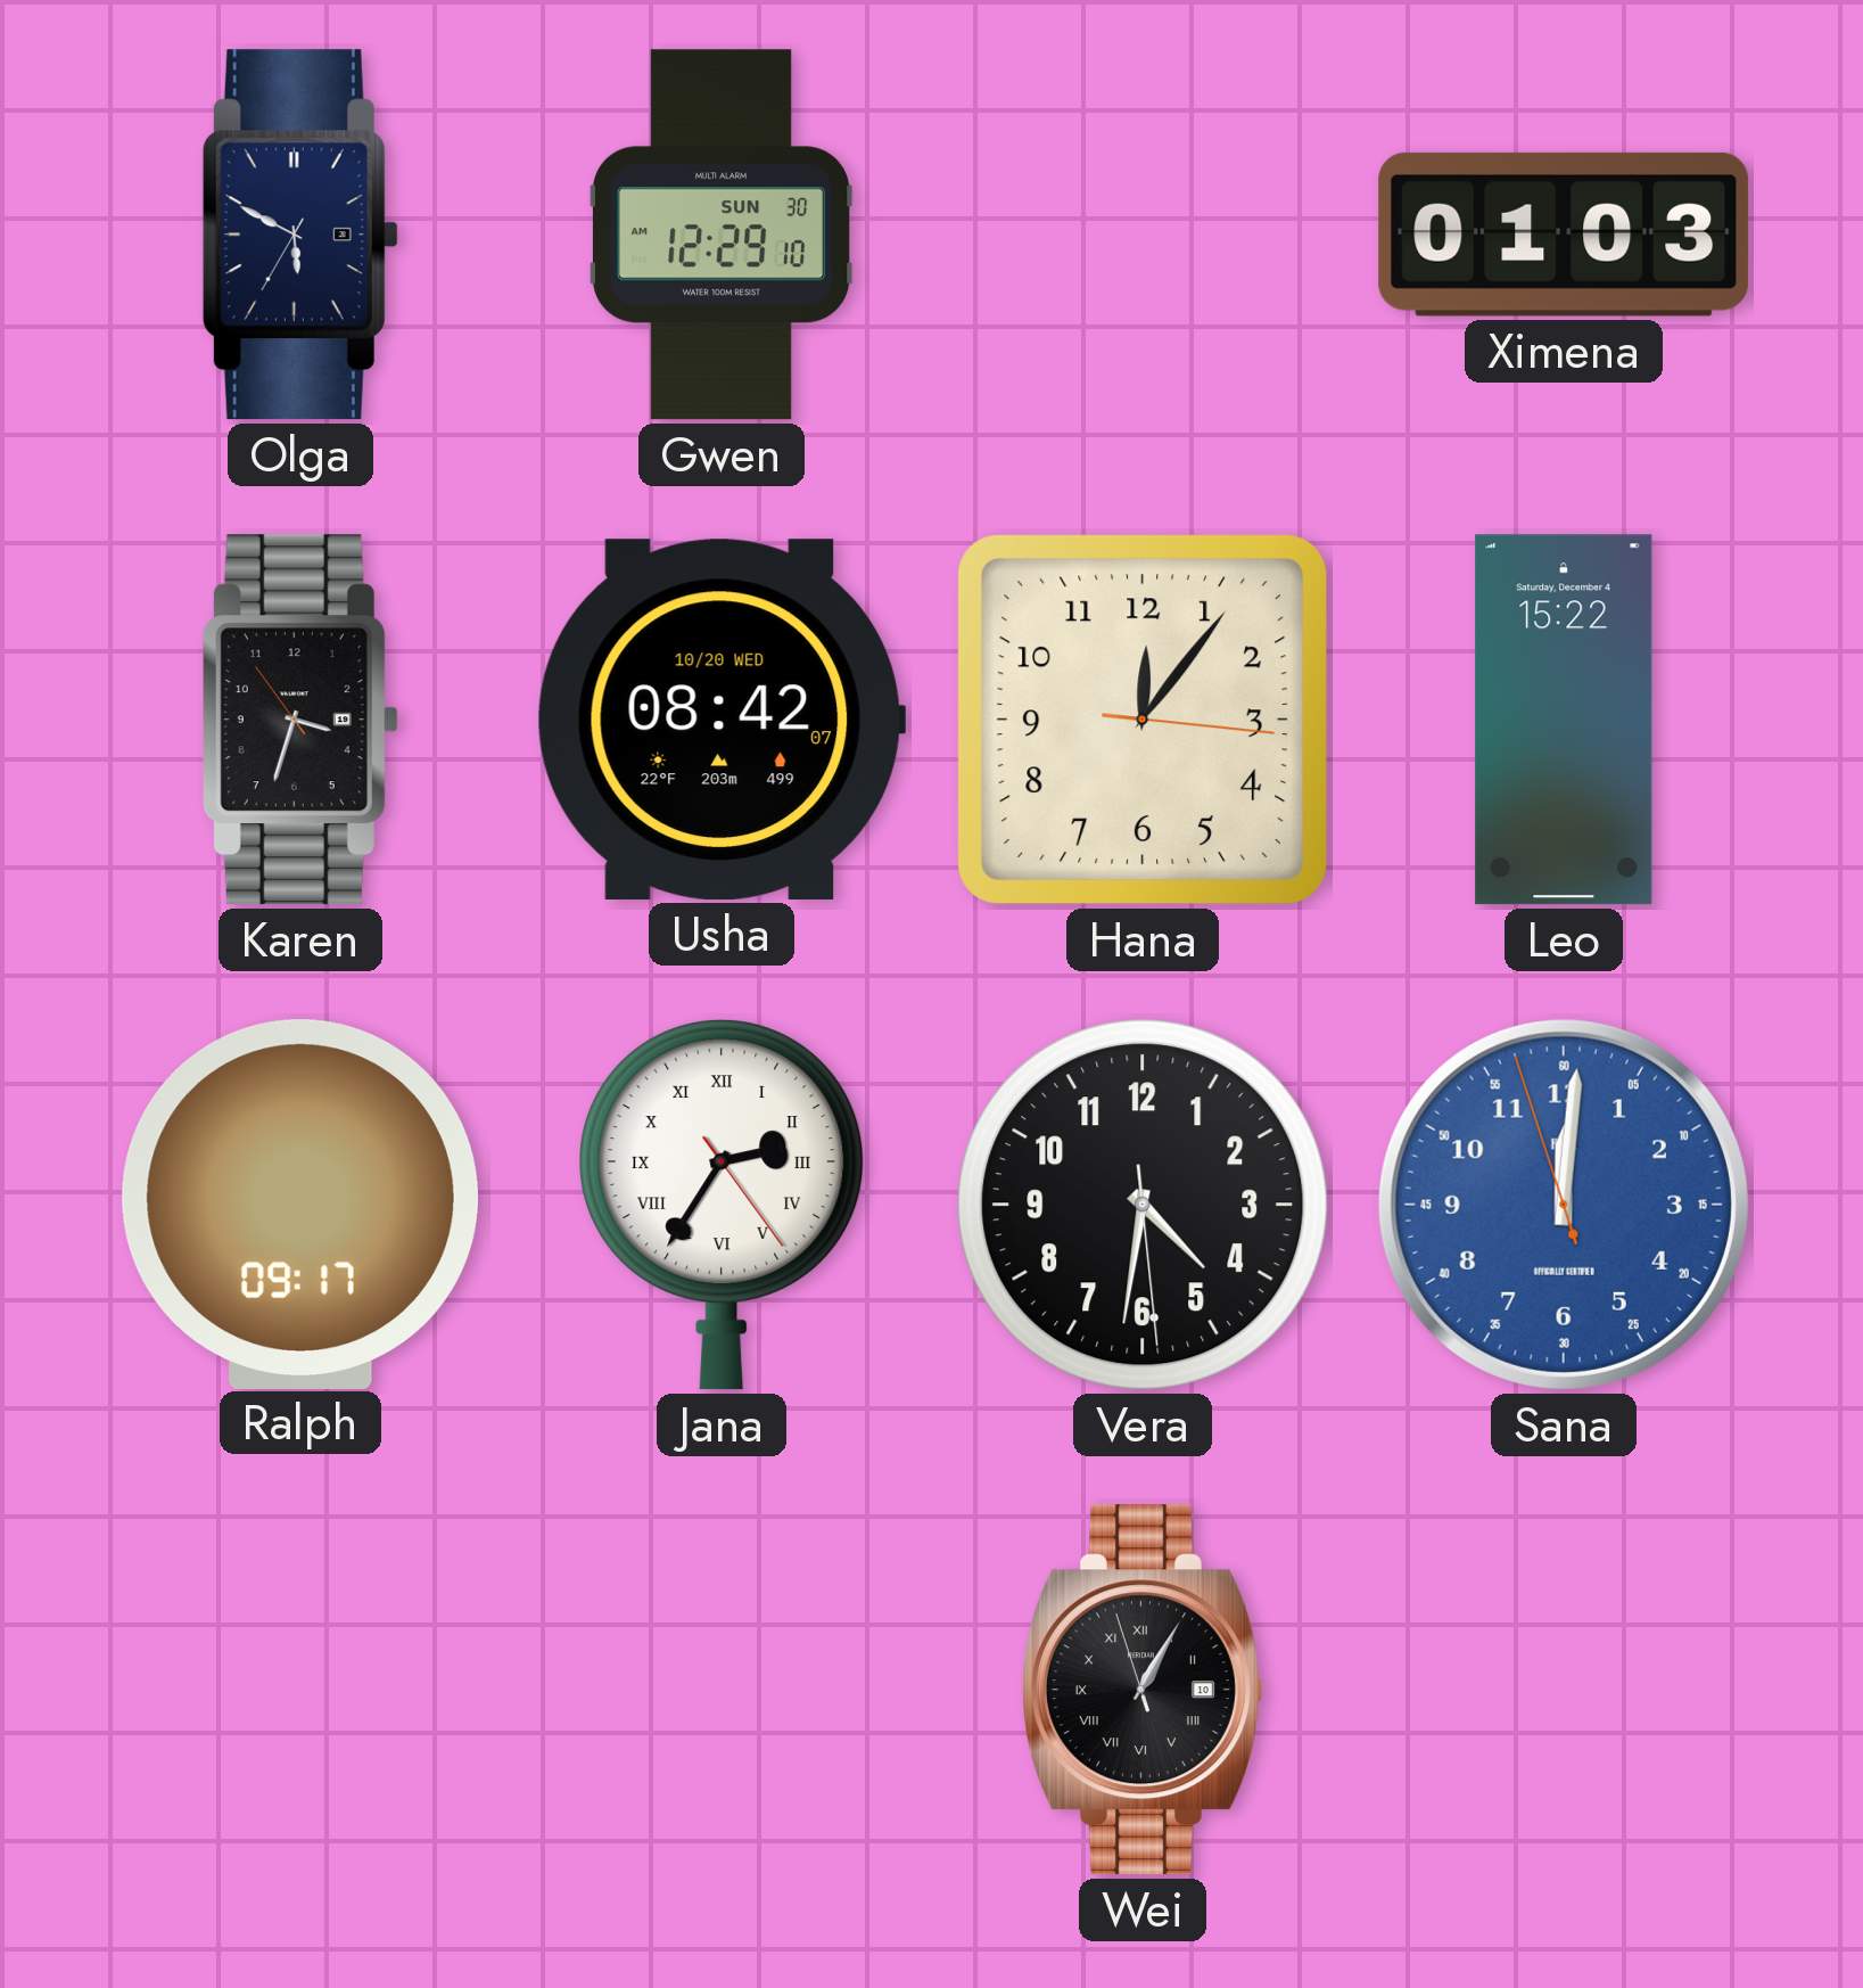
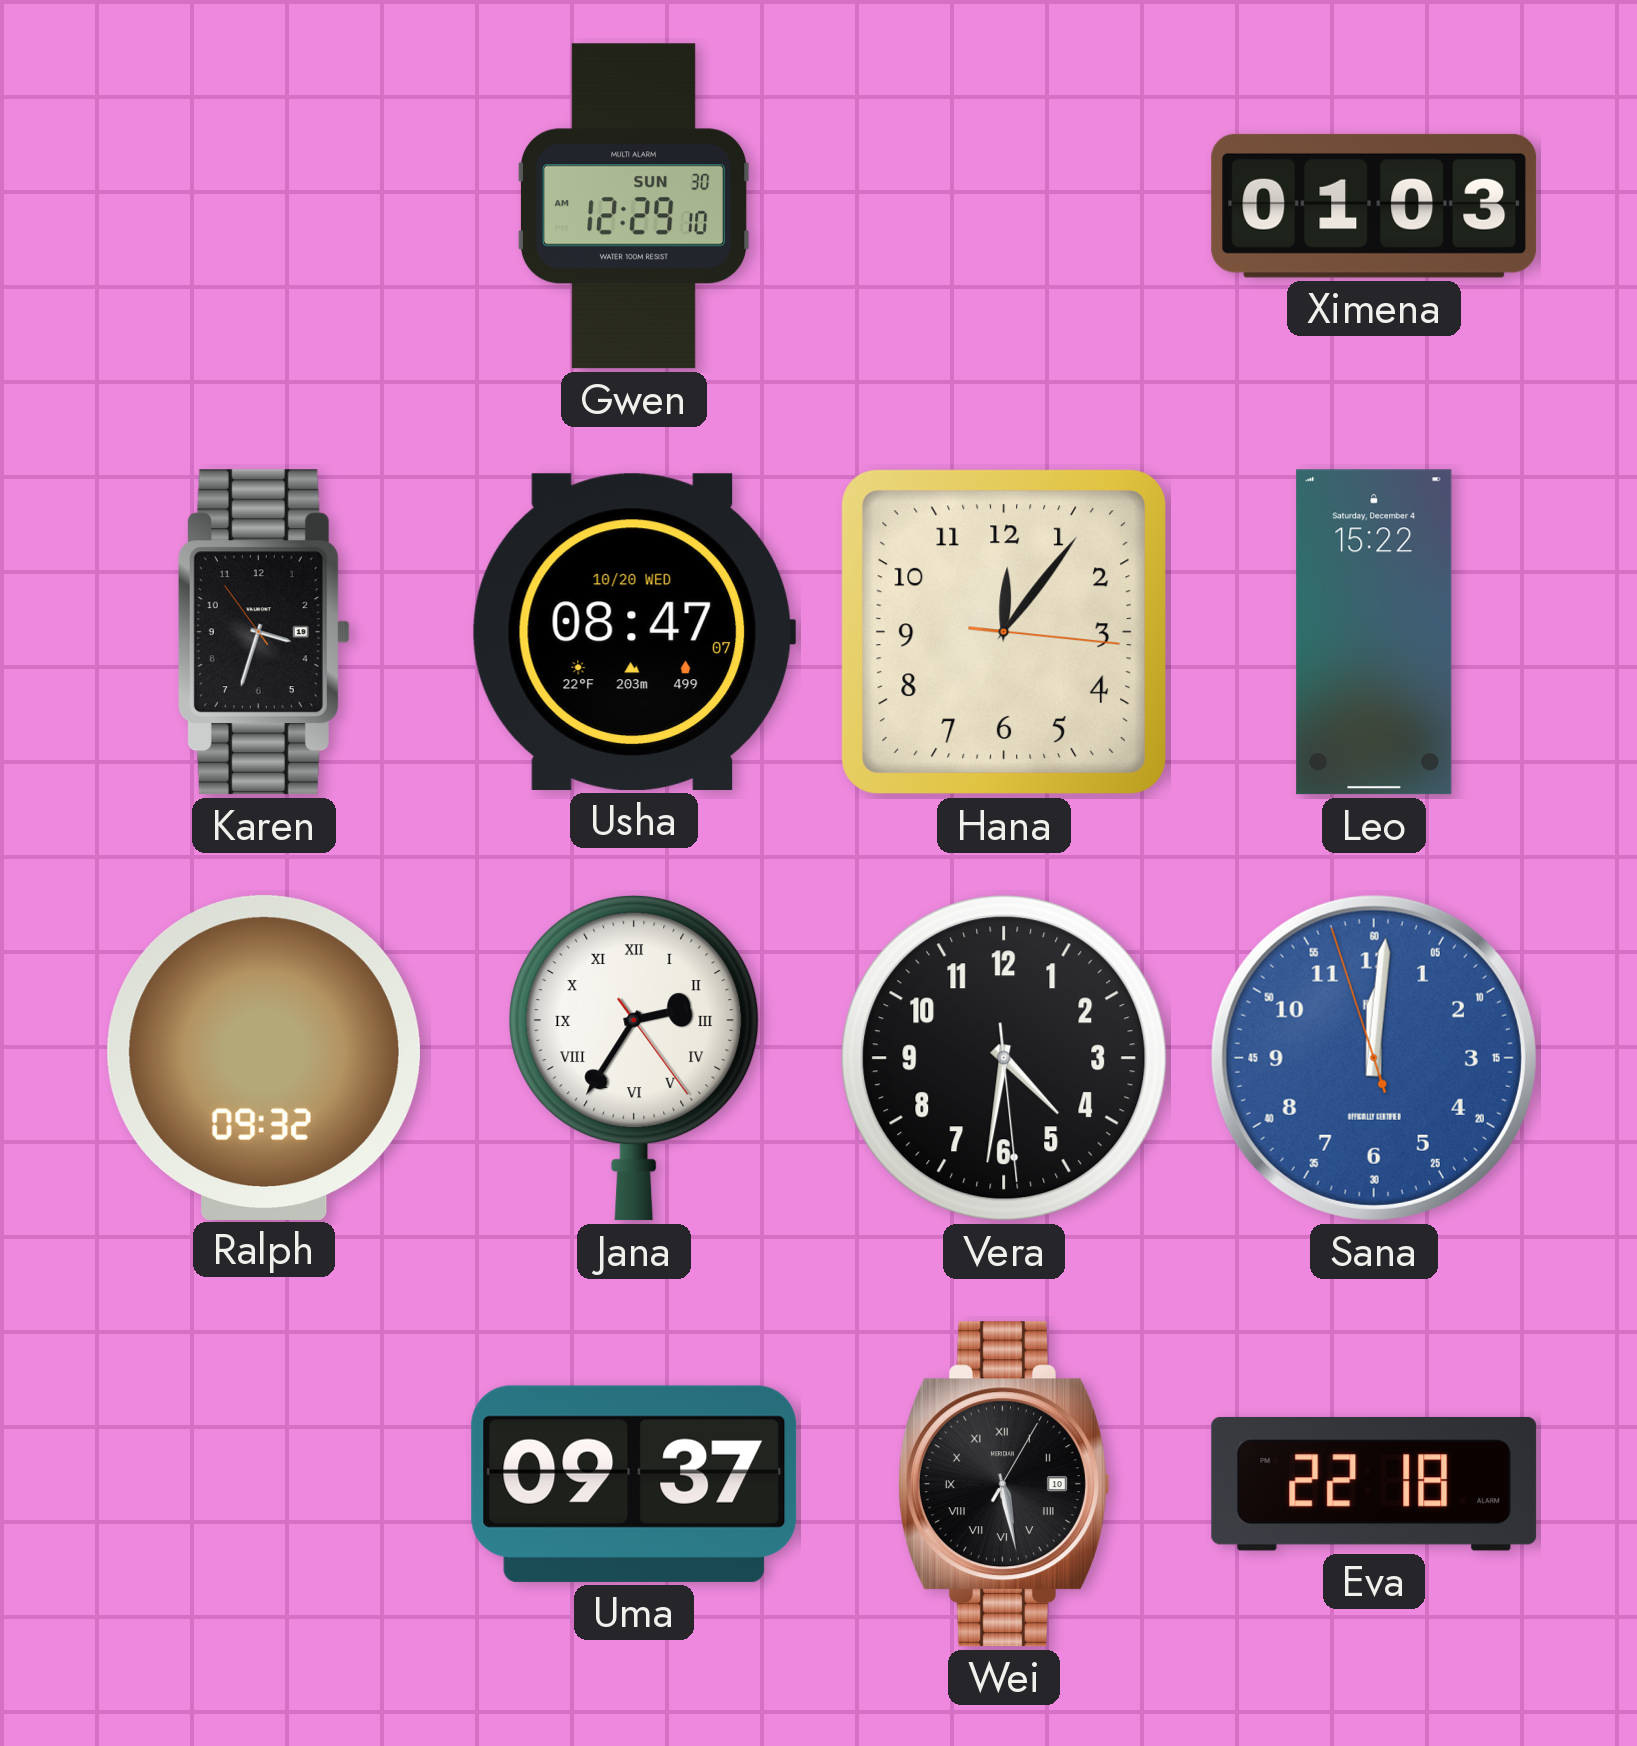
Olga: 5:49 -> none (300, 235)
Usha: 08:42 -> 08:47 (634, 632)
Ralph: 09:17 -> 09:32 (264, 1057)
Uma: none -> 09:37 (634, 1484)
Wei: 1:04 -> 5:28 (1004, 1484)
Eva: none -> 22:18 (1374, 1484)
